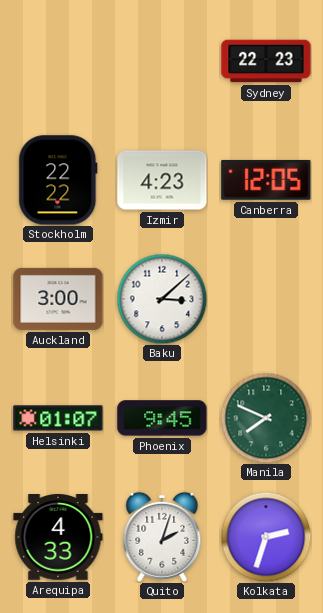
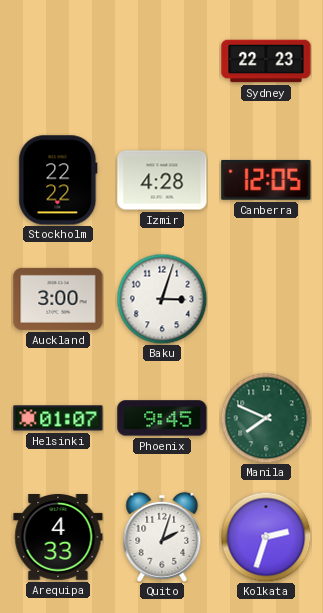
Izmir: 4:23 -> 4:28 (162, 180)
Baku: 3:08 -> 3:03 (162, 299)
